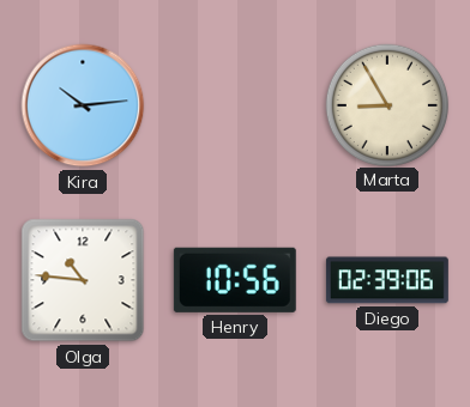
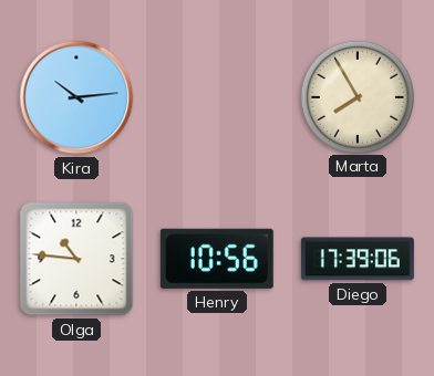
Marta: 8:55 -> 7:55 (356, 96)
Diego: 02:39 -> 17:39 (358, 259)
